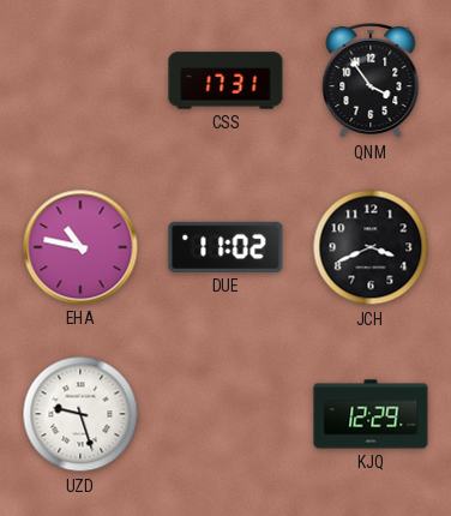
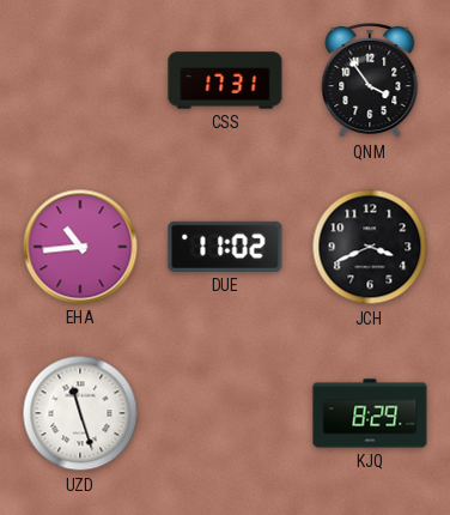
EHA: 10:47 -> 10:44 (80, 247)
UZD: 9:27 -> 11:27 (80, 413)
KJQ: 12:29 -> 8:29 (370, 413)
